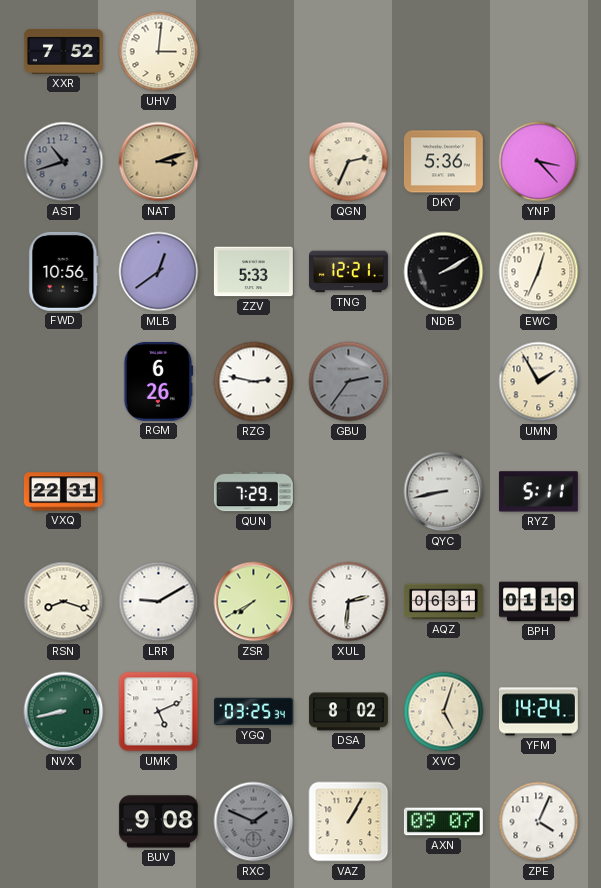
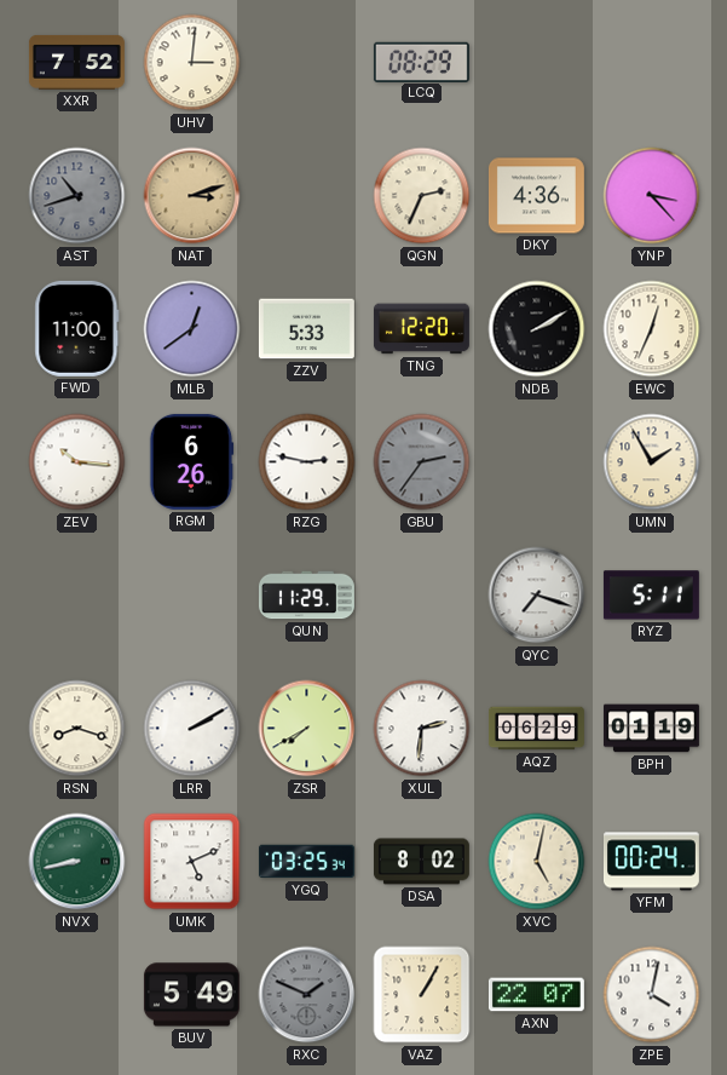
LCQ: none -> 08:29 (421, 62)
DKY: 5:36 -> 4:36 (536, 196)
FWD: 10:56 -> 11:00 (77, 328)
TNG: 12:21 -> 12:20 (421, 329)
ZEV: none -> 10:16 (77, 462)
VXQ: 22:31 -> none (63, 492)
QUN: 7:29 -> 11:29 (306, 596)
QYC: 8:43 -> 7:18 (537, 596)
LRR: 9:10 -> 2:10 (192, 729)
AQZ: 06:31 -> 06:29 (537, 729)
XVC: 5:03 -> 5:02 (537, 862)
YFM: 14:24 -> 00:24 (651, 862)
BUV: 9:08 -> 5:49 (191, 995)
AXN: 09:07 -> 22:07 (536, 995)
ZPE: 4:04 -> 4:02 (652, 995)
